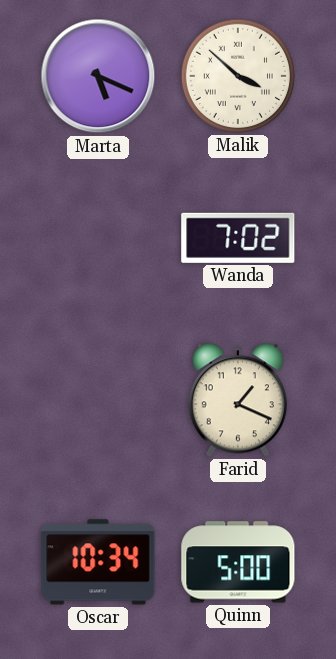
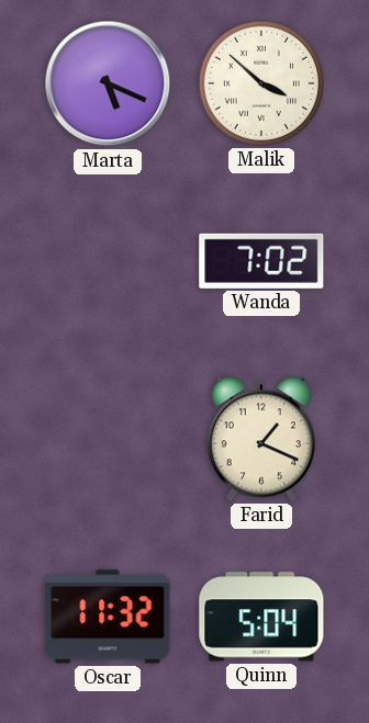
Oscar: 10:34 -> 11:32 (108, 617)
Quinn: 5:00 -> 5:04 (261, 617)
